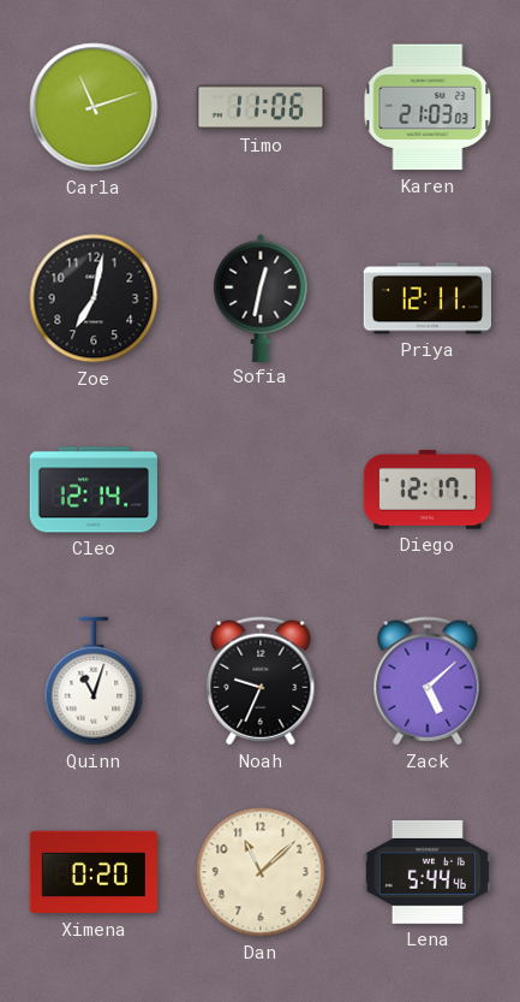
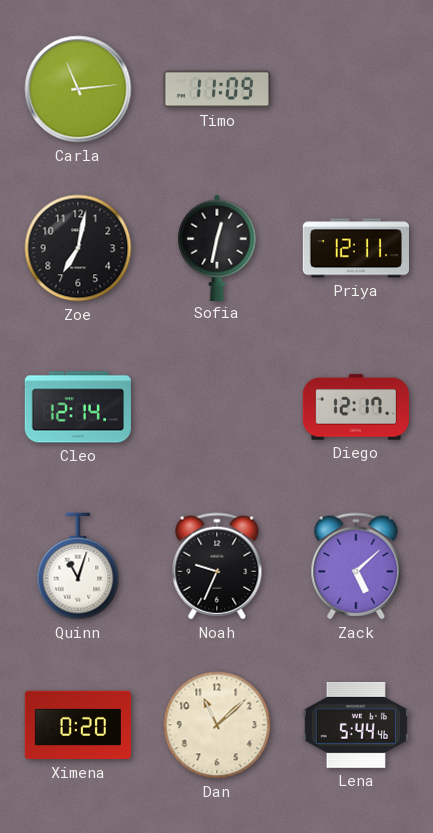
Carla: 11:12 -> 11:14 (78, 89)
Timo: 11:06 -> 11:09 (216, 89)
Karen: 21:03 -> none (428, 107)
